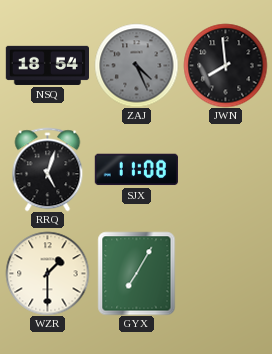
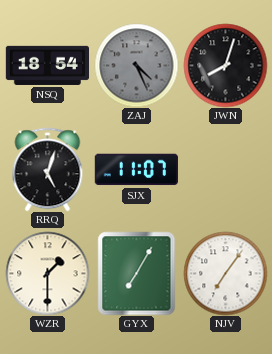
JWN: 7:59 -> 8:03 (225, 65)
SJX: 11:08 -> 11:07 (136, 170)
NJV: none -> 7:06 (225, 273)
